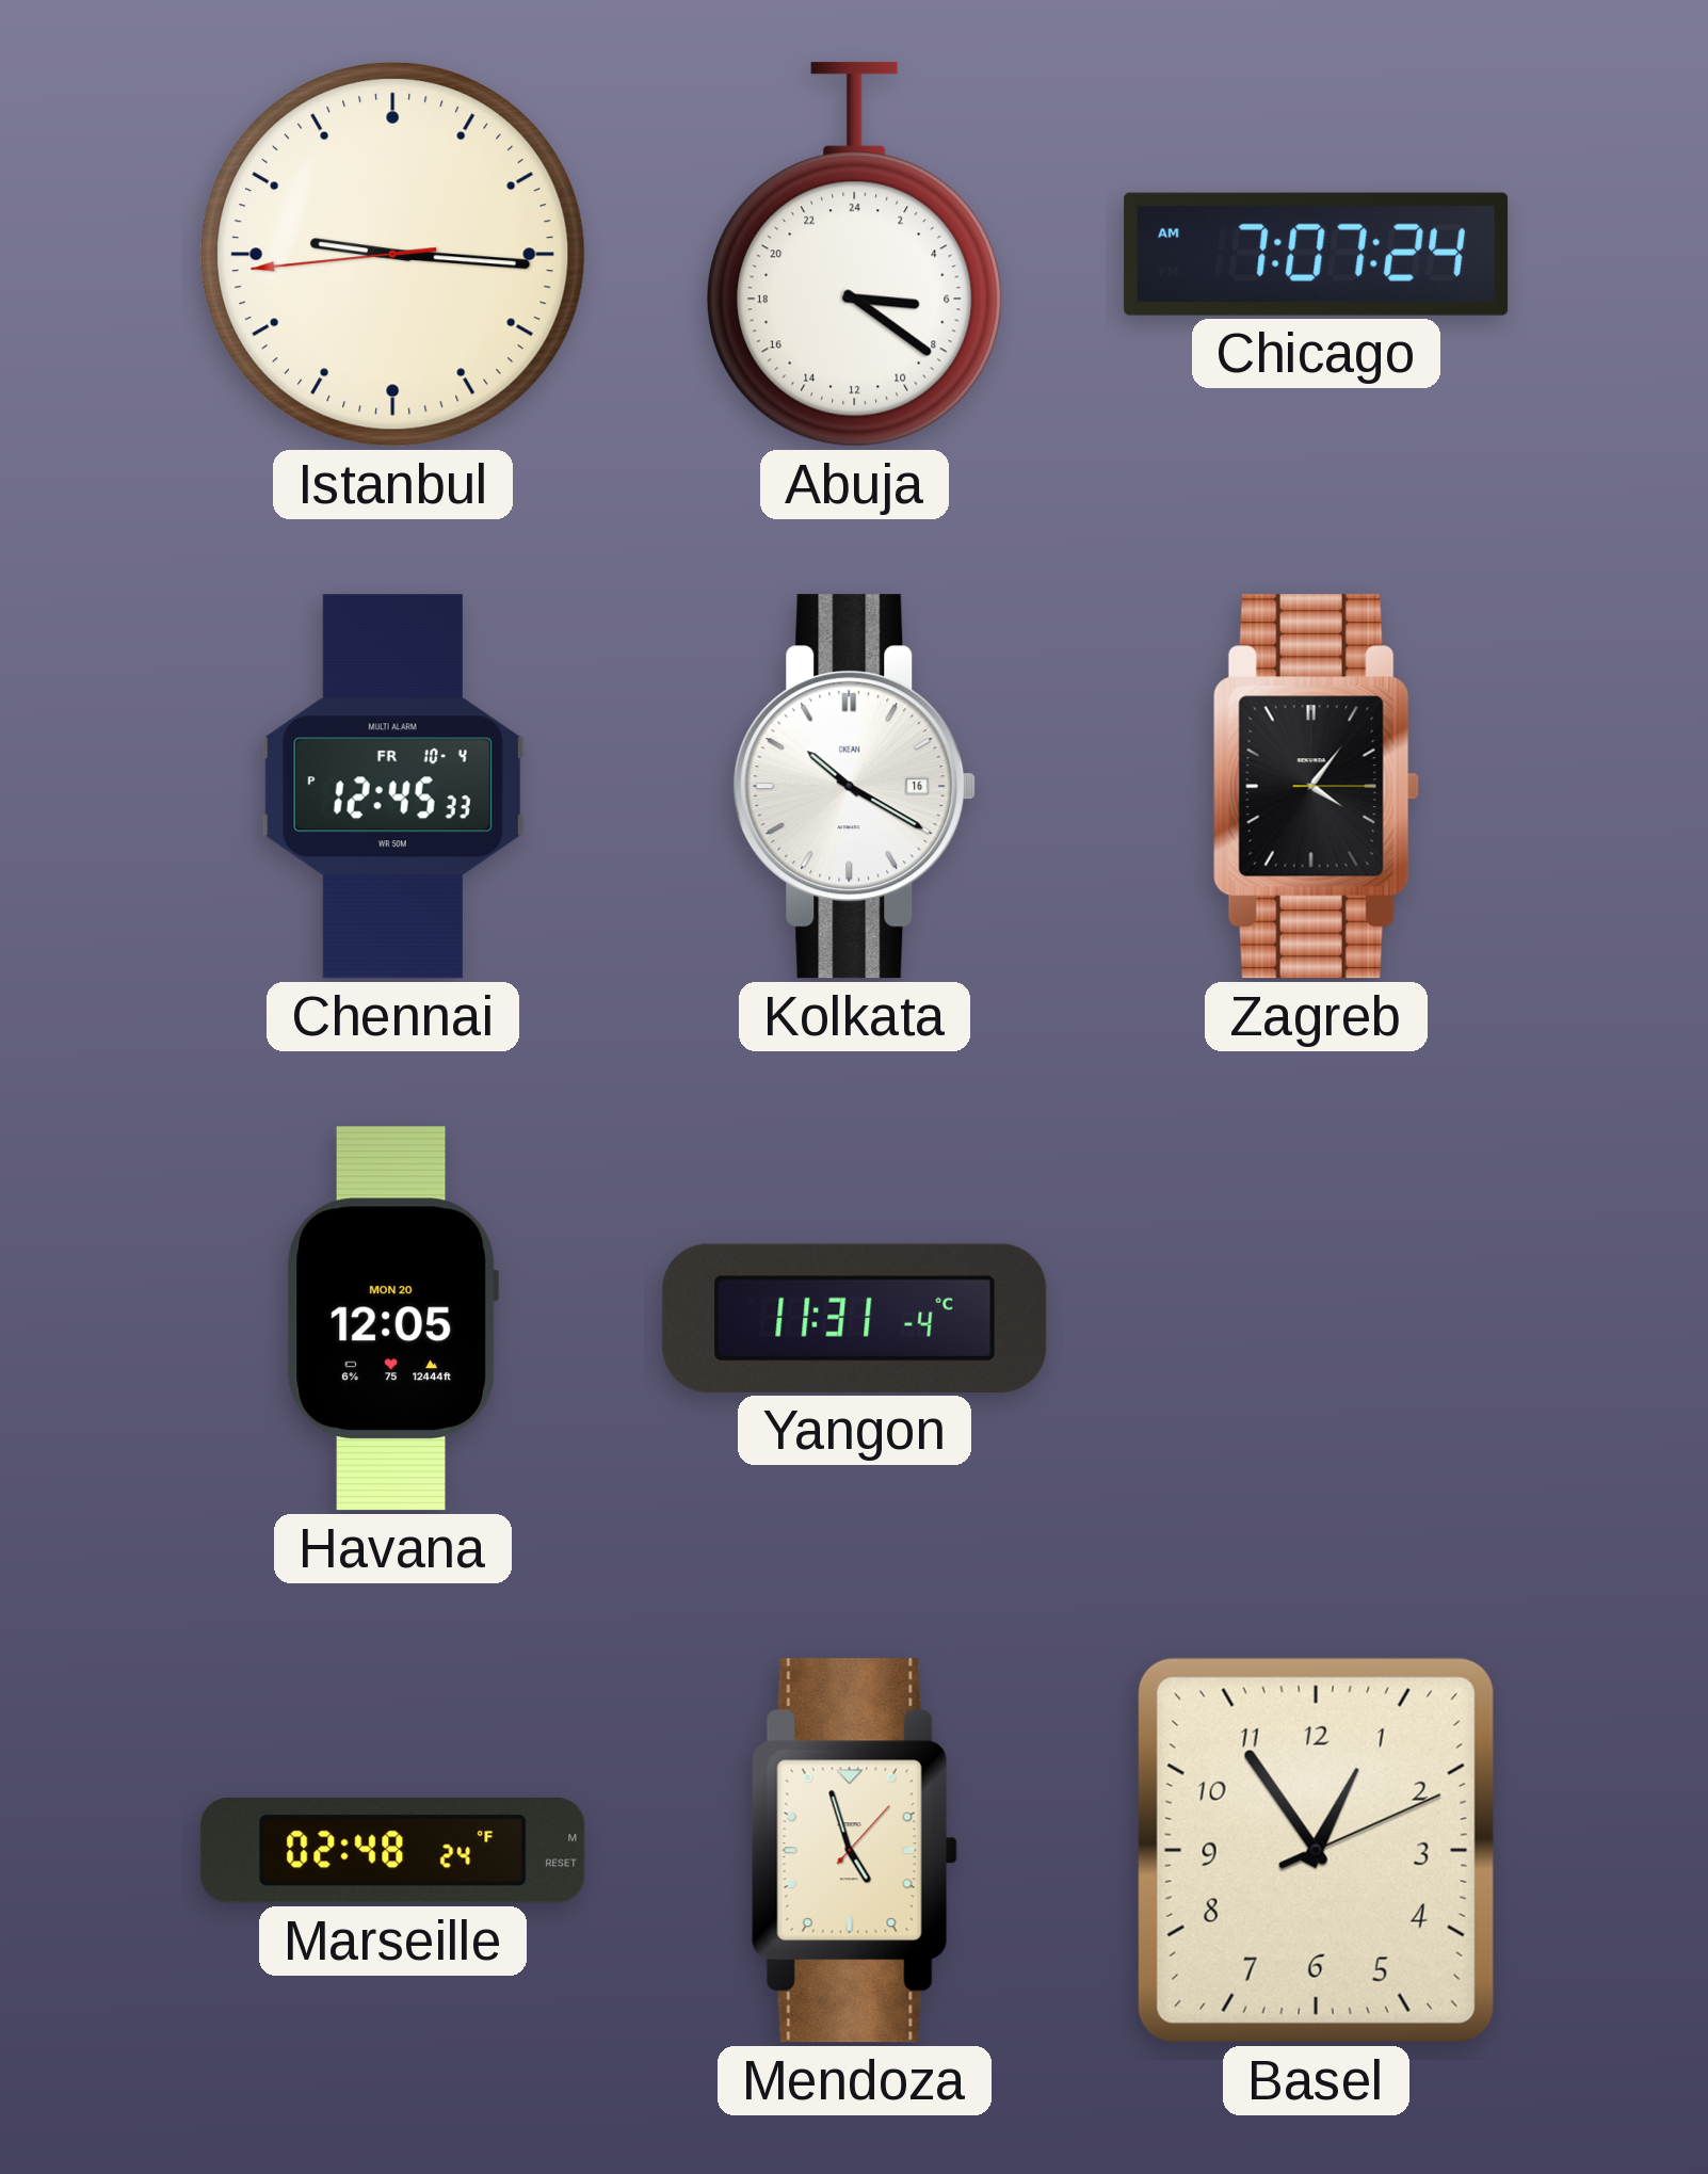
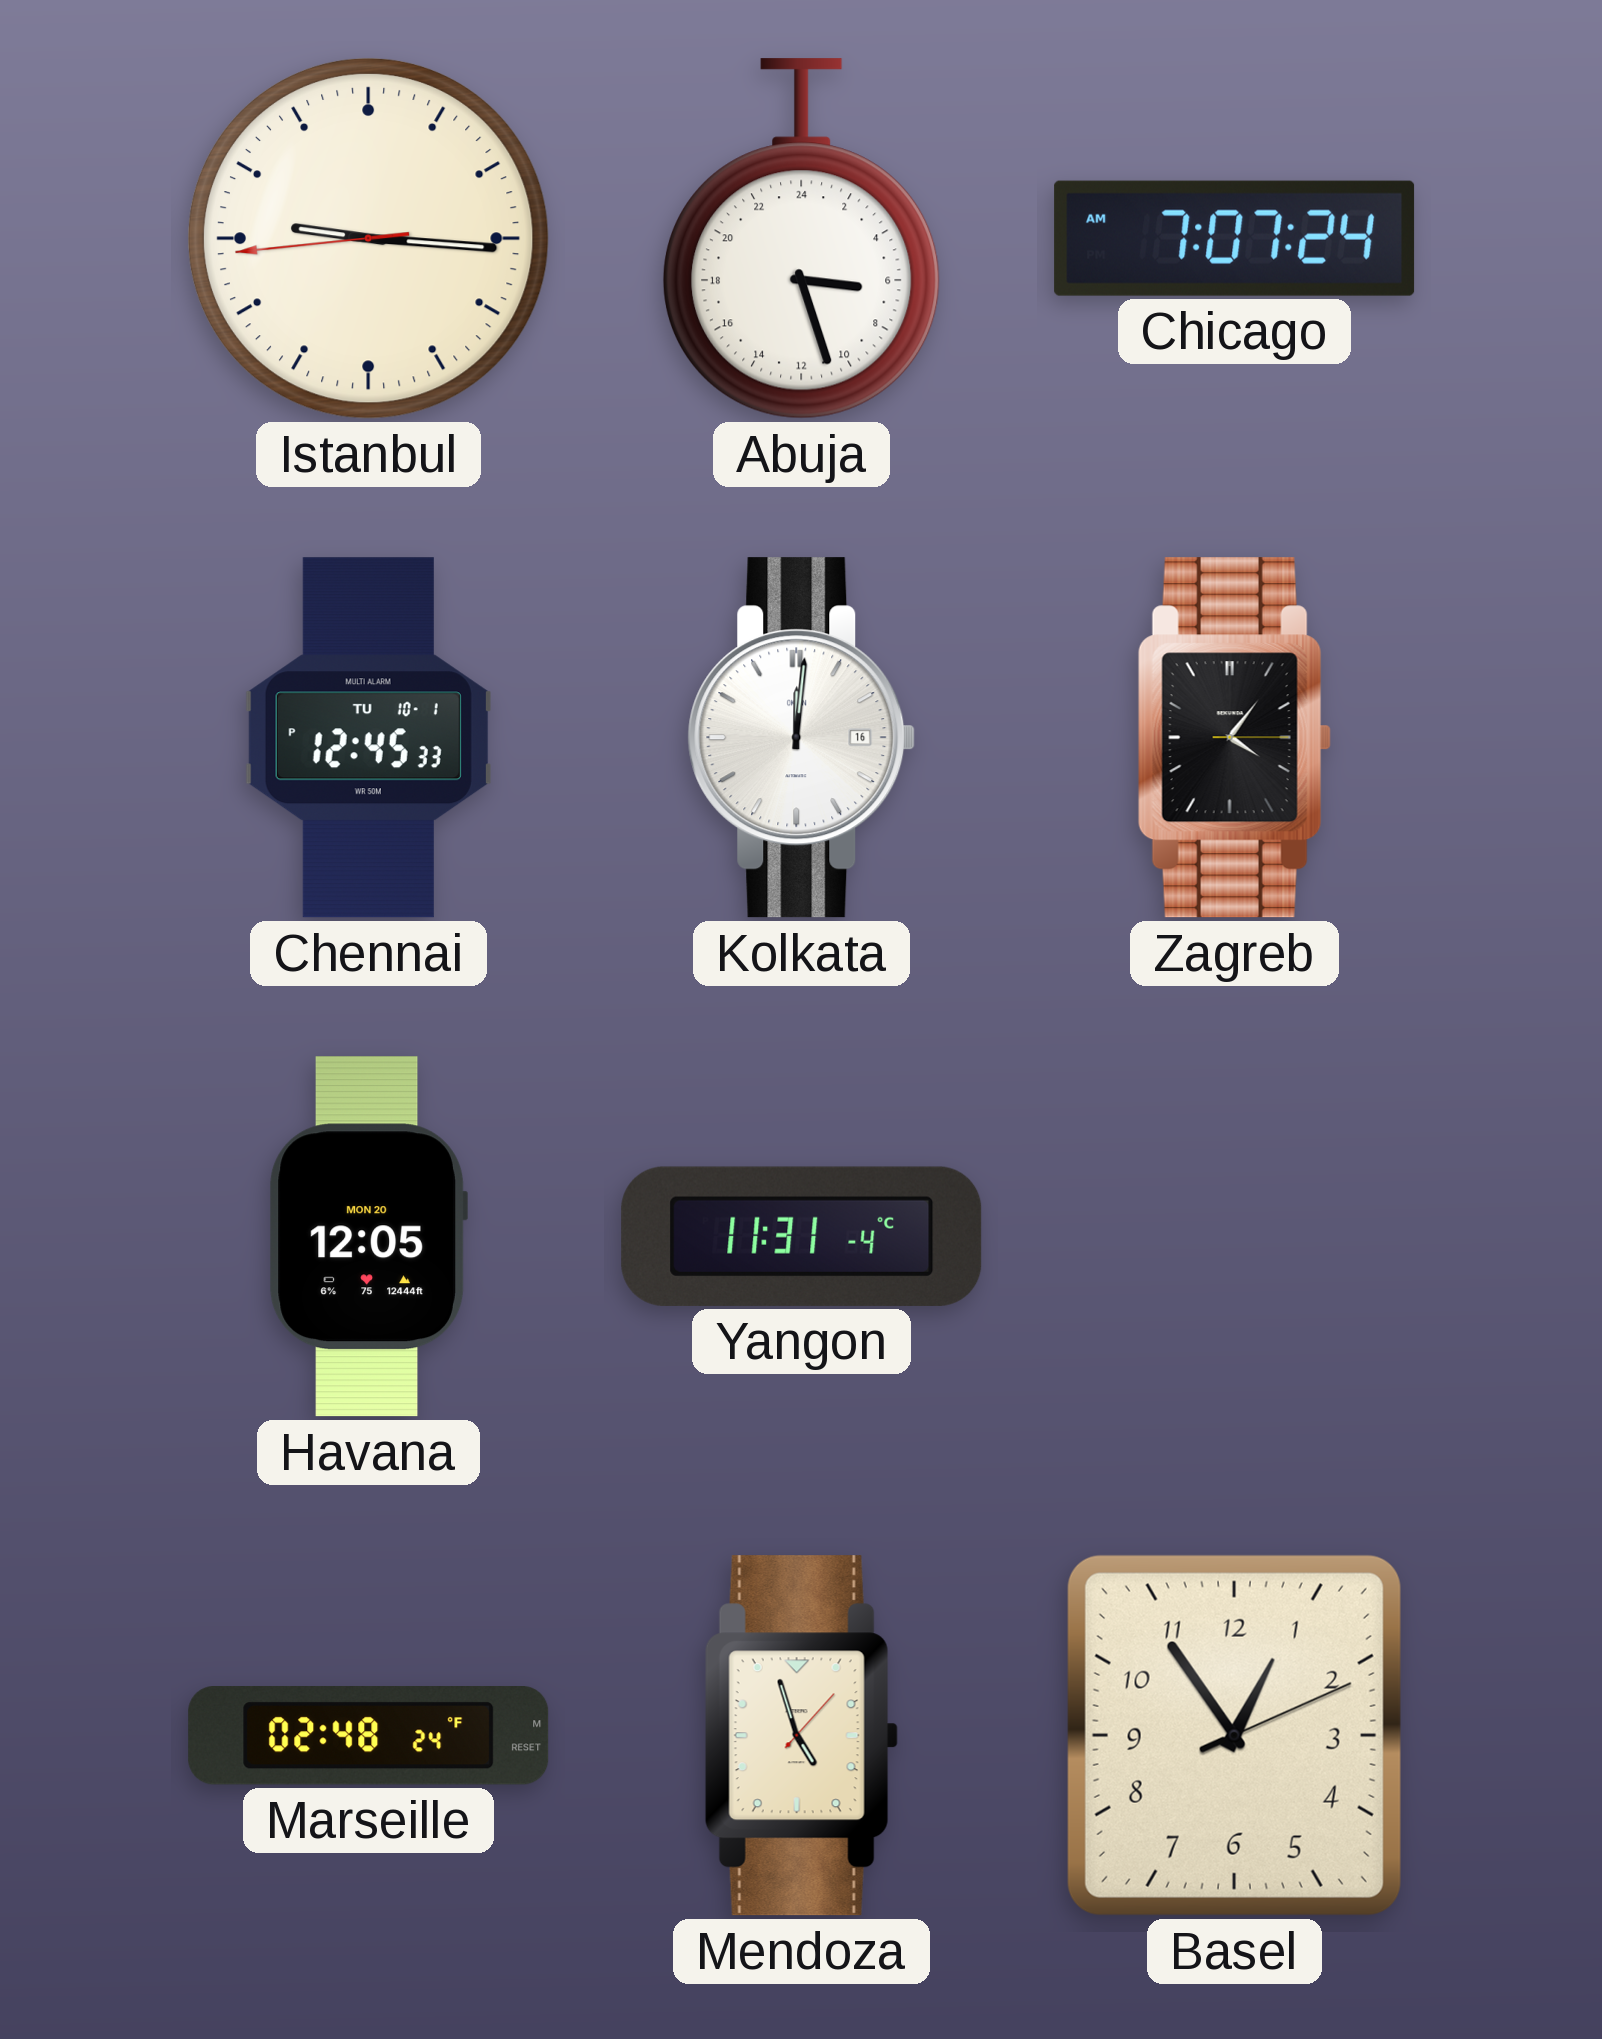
Abuja: 6:21 -> 6:27 (801, 239)
Chennai date: FR 10-4 -> TU 10-1 (368, 738)
Kolkata: 10:20 -> 12:01 (802, 738)
